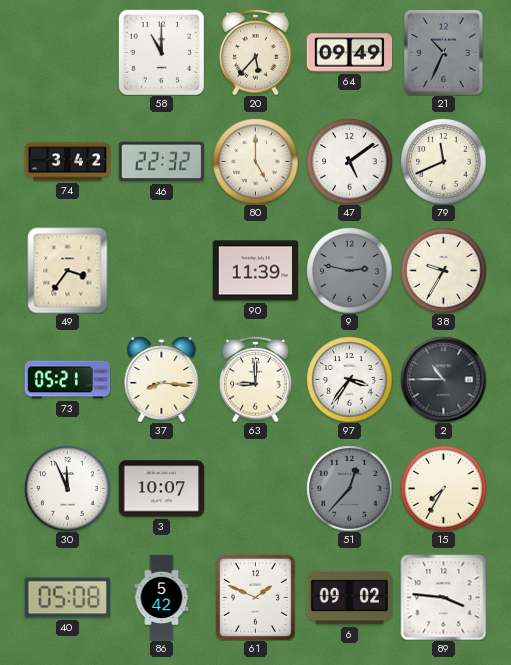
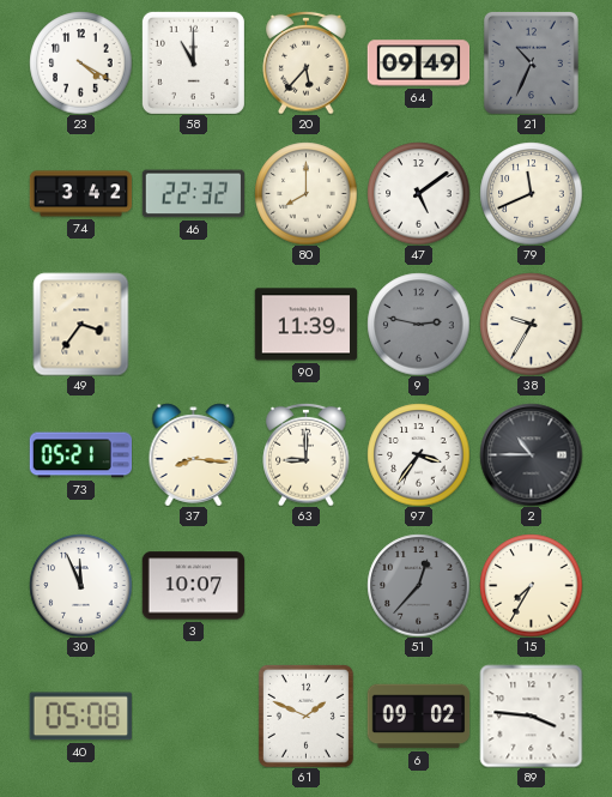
23: none -> 4:20 (80, 62)
80: 5:00 -> 8:00 (305, 193)
86: 5:42 -> none (162, 597)
